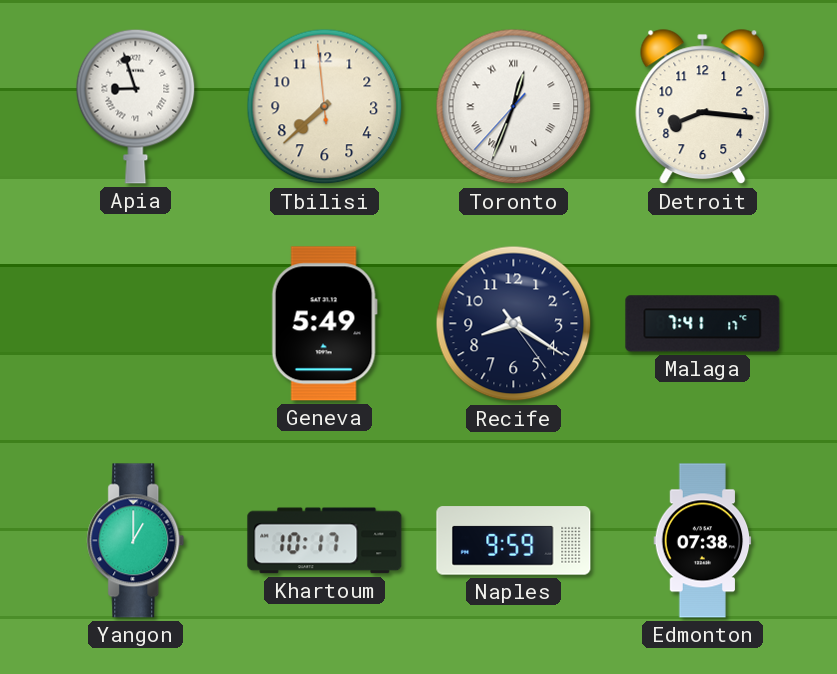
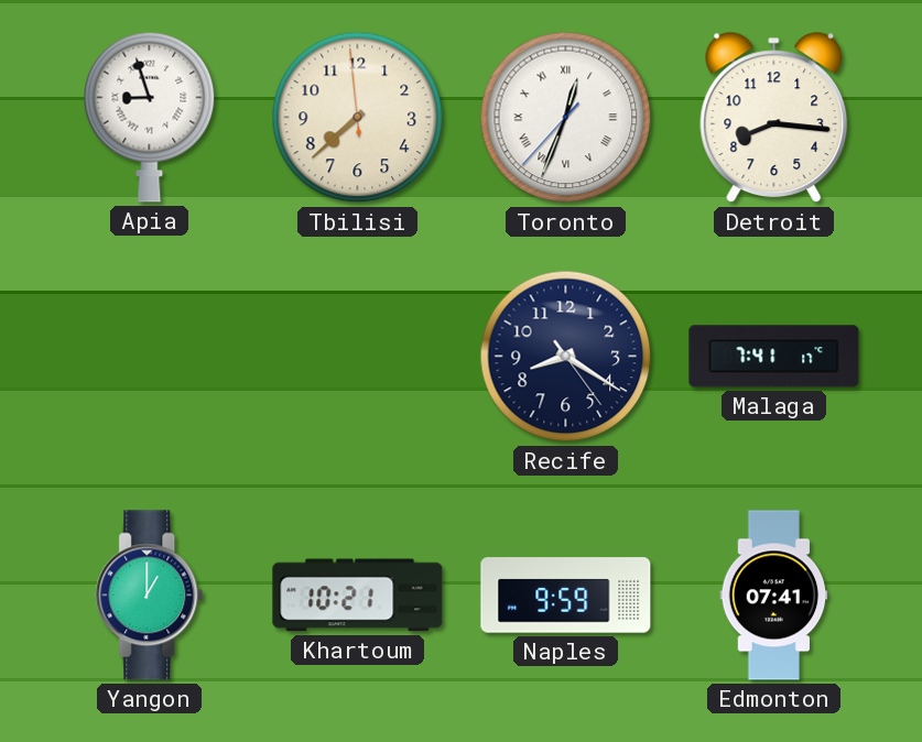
Geneva: 5:49 -> none (324, 324)
Khartoum: 10:17 -> 10:21 (358, 596)
Edmonton: 07:38 -> 07:41 (774, 596)
